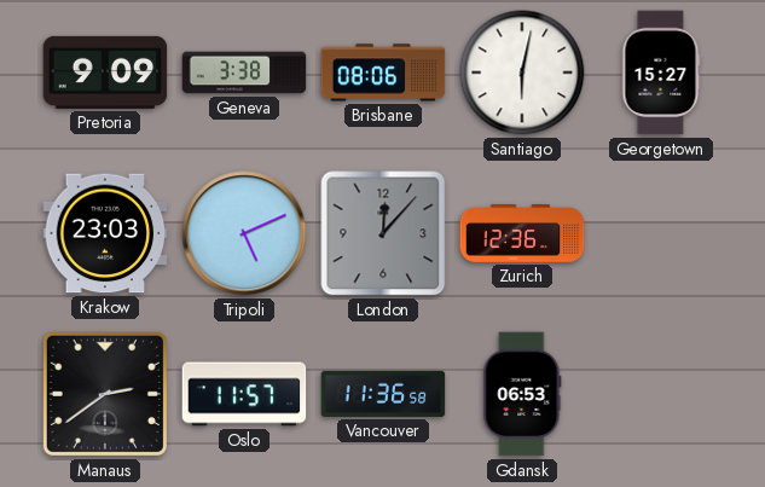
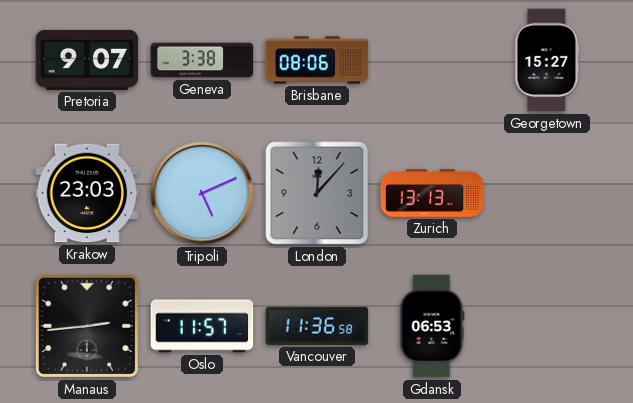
Pretoria: 9:09 -> 9:07 (87, 60)
Santiago: 6:02 -> none (522, 73)
Zurich: 12:36 -> 13:13 (432, 193)
Manaus: 2:39 -> 2:44 (87, 326)
